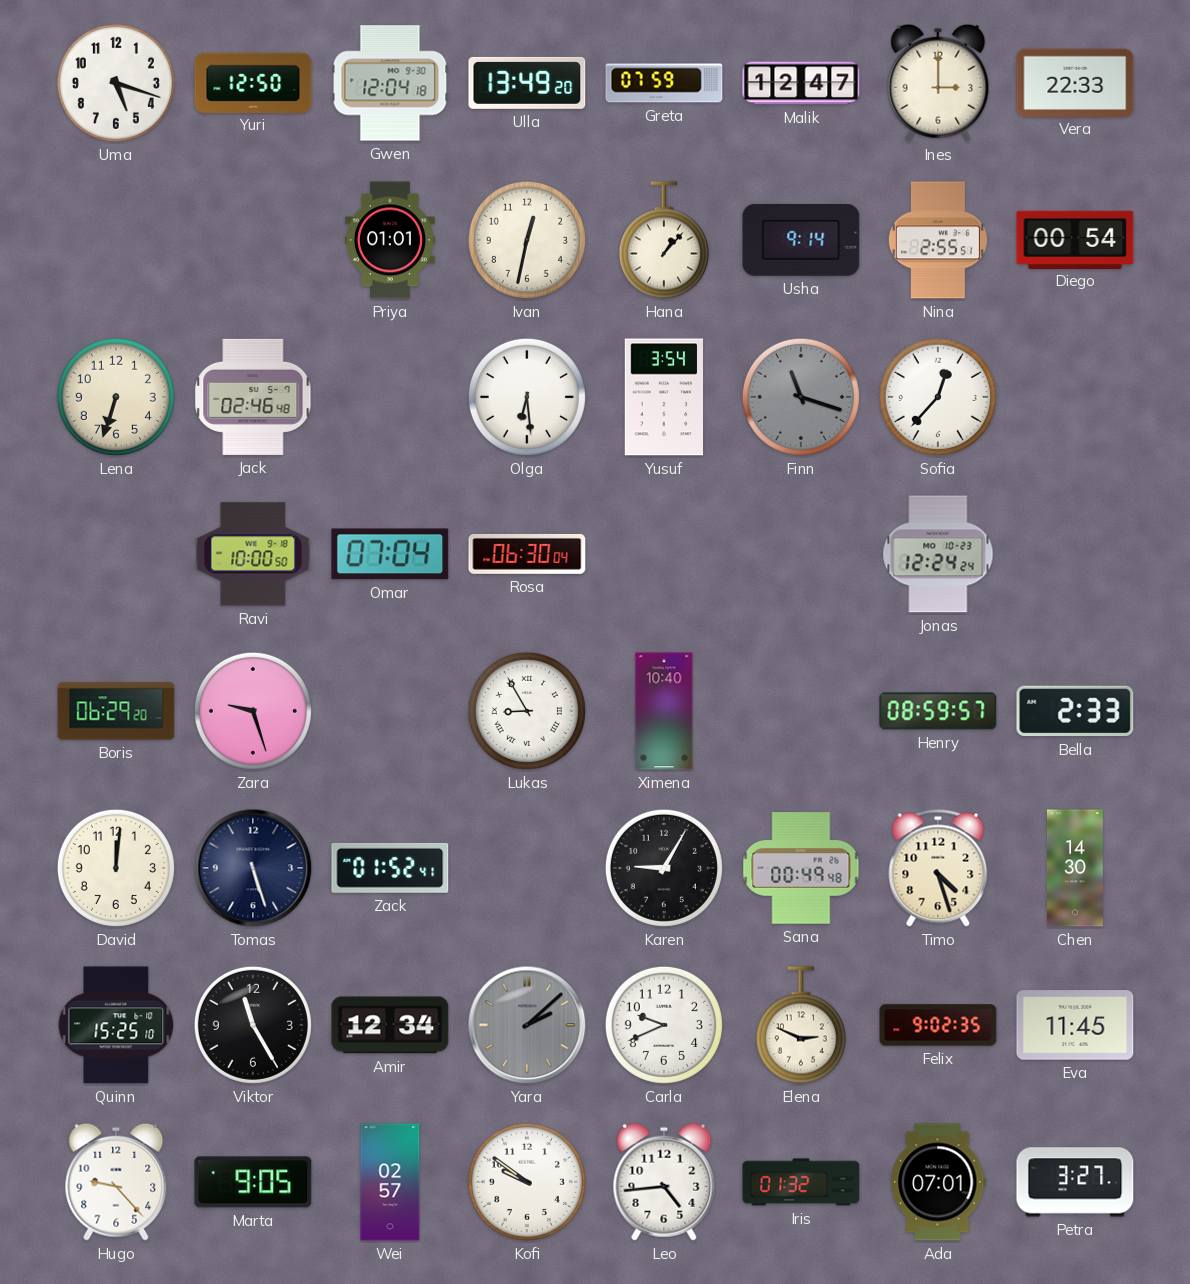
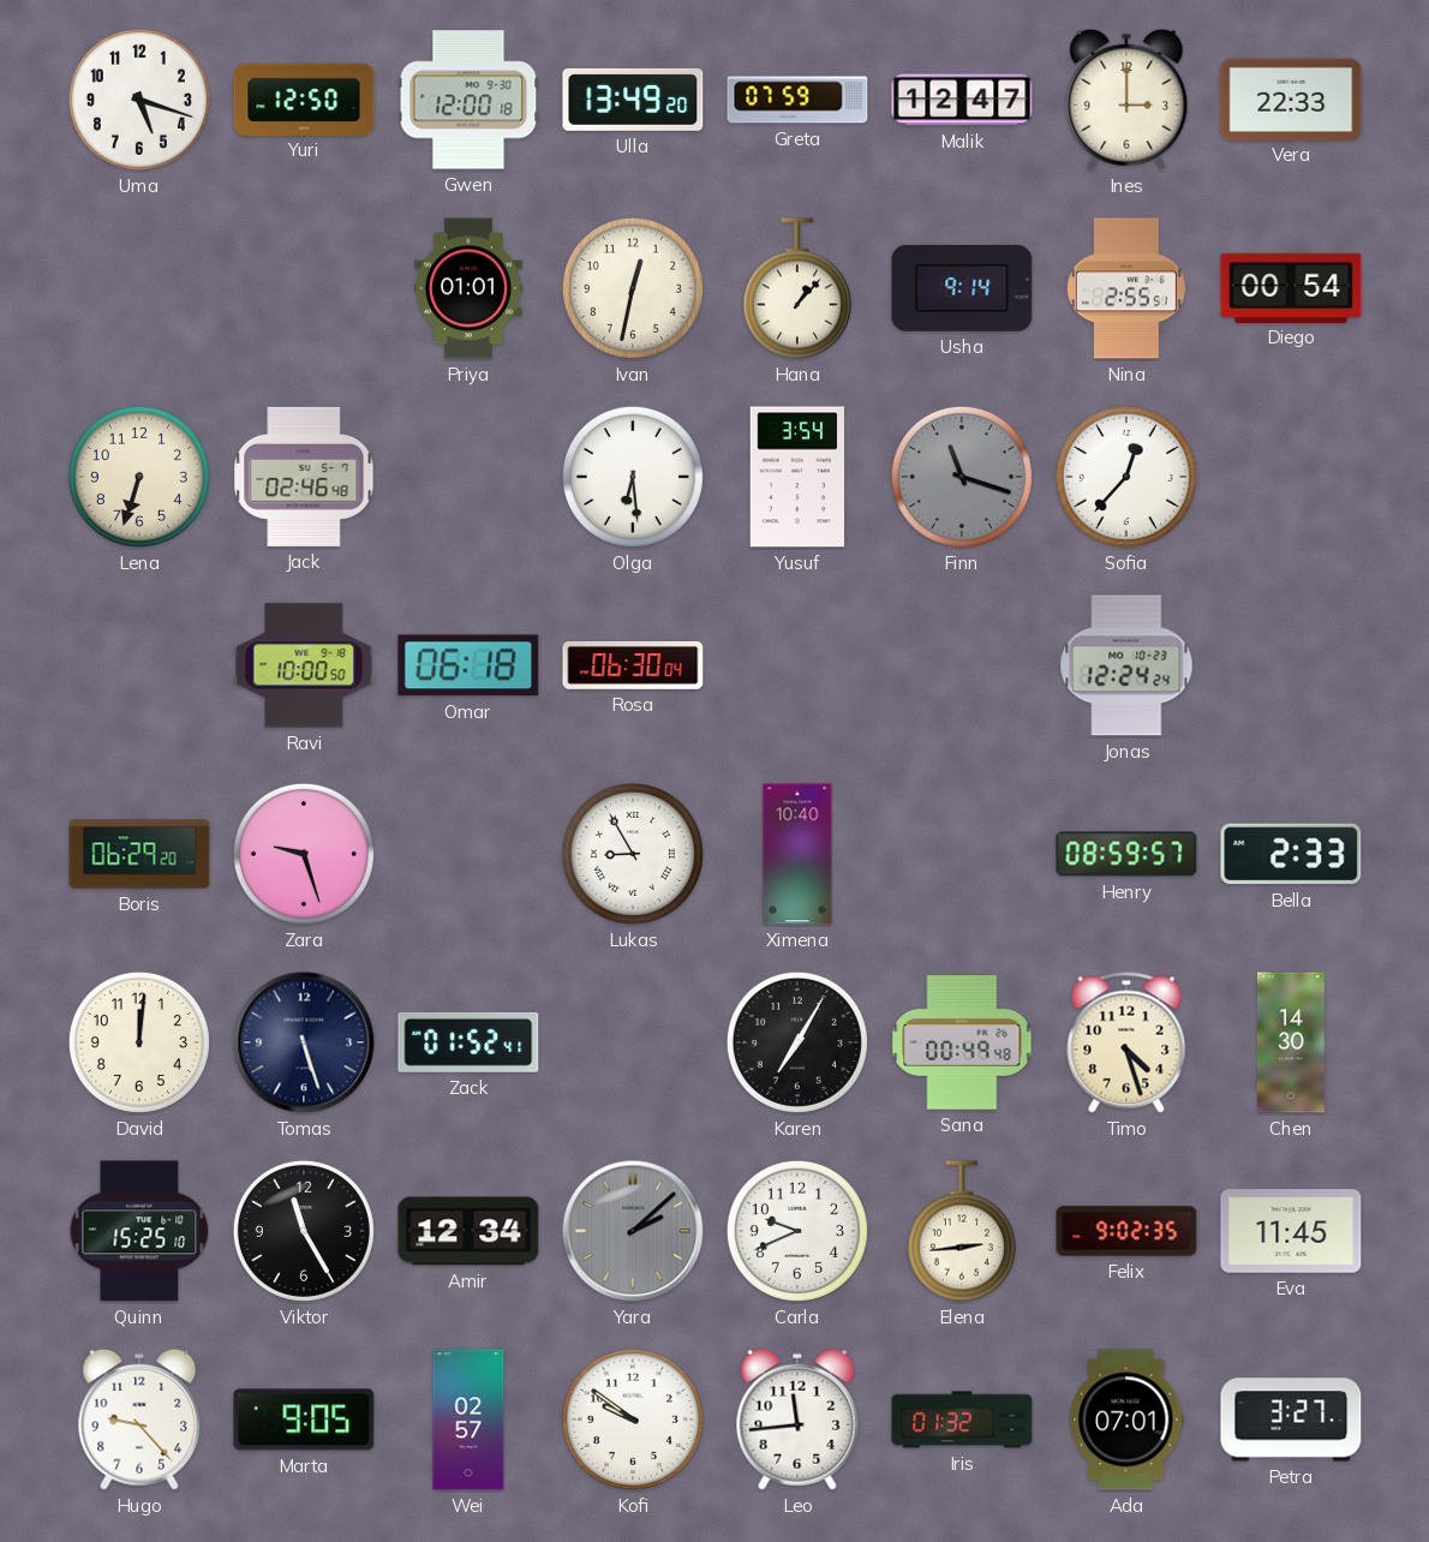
Gwen: 12:04 -> 12:00 (468, 100)
Omar: 07:04 -> 06:18 (468, 665)
Karen: 9:05 -> 7:05 (797, 1042)
Elena: 2:49 -> 2:44 (962, 1231)
Leo: 4:44 -> 11:44 (797, 1420)
